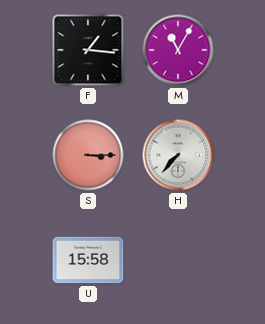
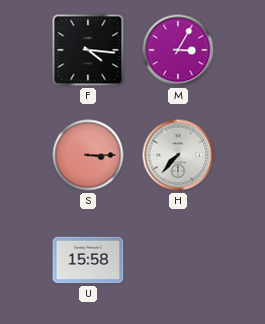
F: 1:16 -> 4:16 (88, 50)
M: 11:05 -> 3:05 (178, 50)
